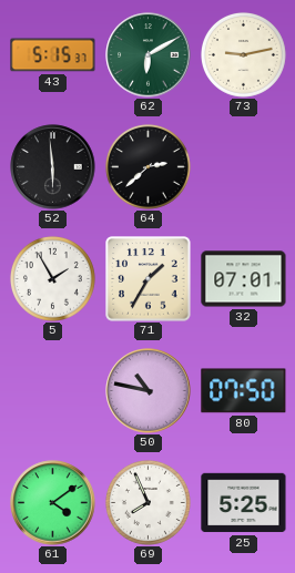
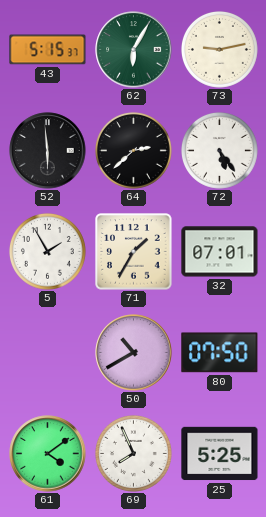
62: 6:10 -> 6:05 (134, 50)
72: none -> 5:24 (219, 150)
50: 10:47 -> 10:40 (134, 353)
